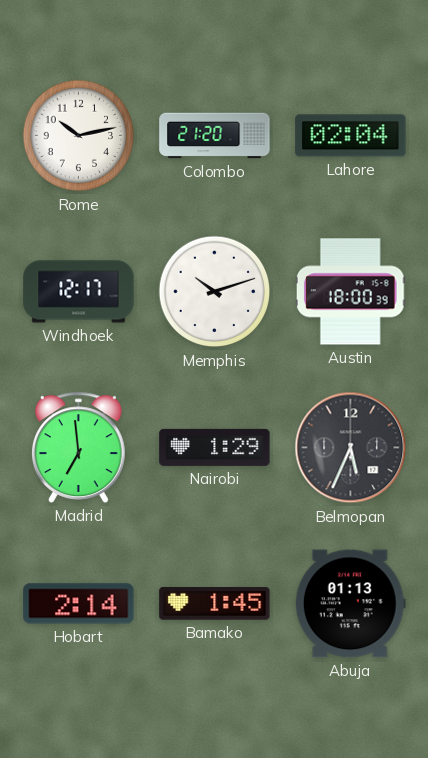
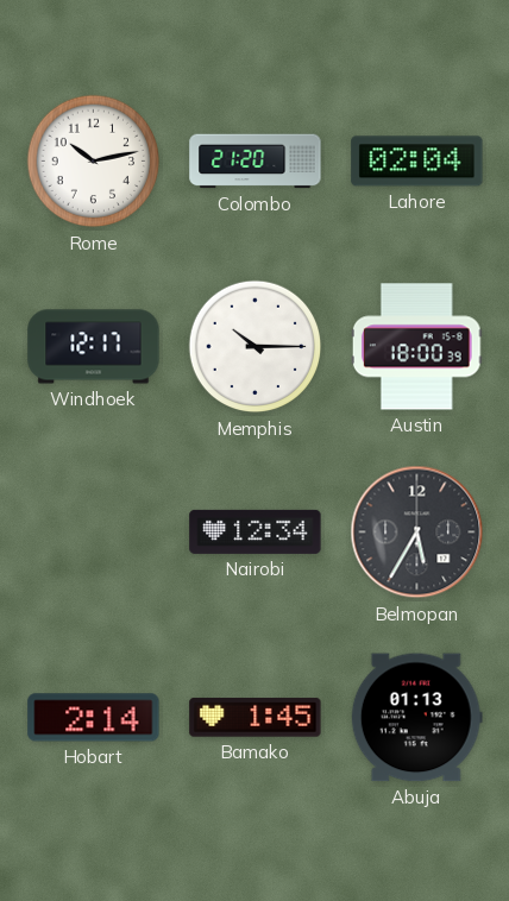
Memphis: 10:12 -> 10:15 (256, 347)
Madrid: 6:59 -> none (79, 447)
Nairobi: 1:29 -> 12:34 (256, 531)
Belmopan: 5:34 -> 5:35 (417, 533)
